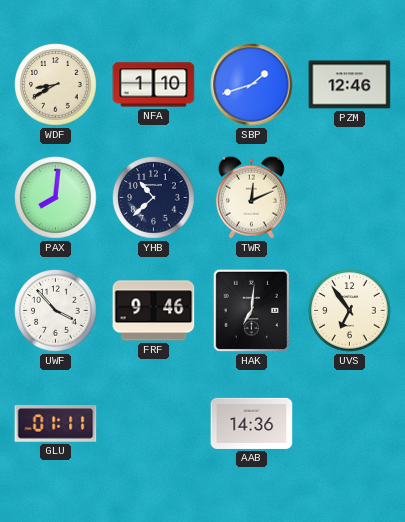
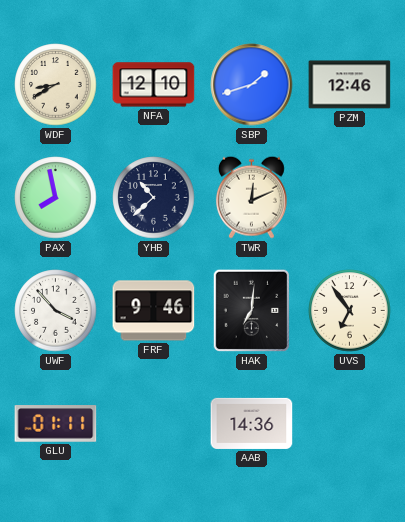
NFA: 1:10 -> 12:10 (154, 85)
PAX: 8:01 -> 7:58 (56, 198)
